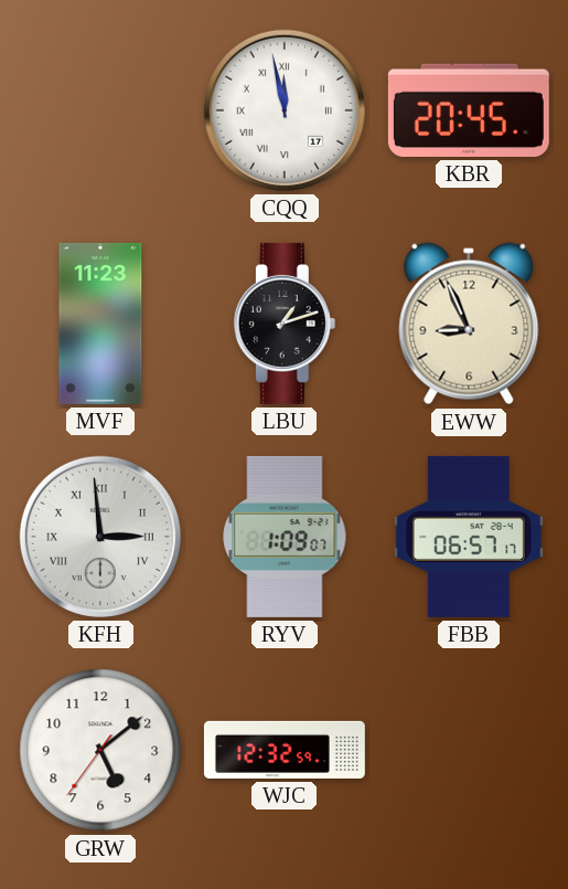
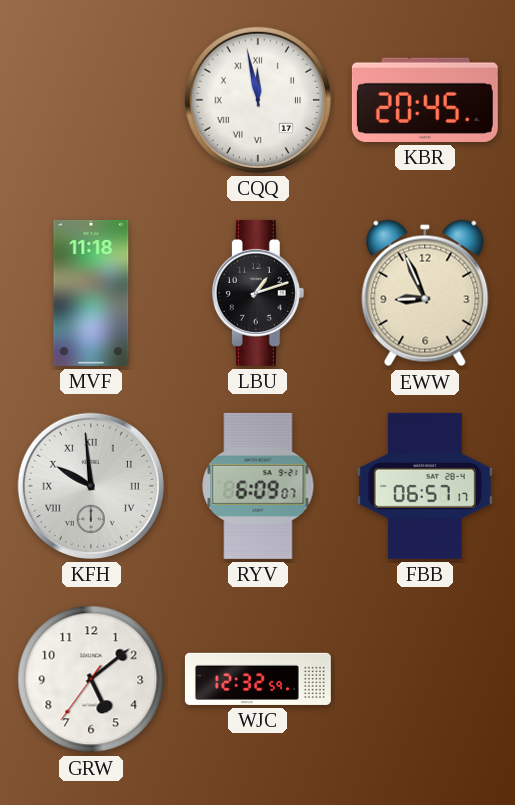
MVF: 11:23 -> 11:18 (91, 293)
KFH: 2:59 -> 9:59 (91, 486)
RYV: 1:09 -> 6:09 (258, 486)
